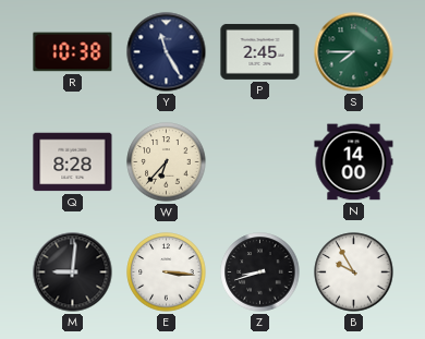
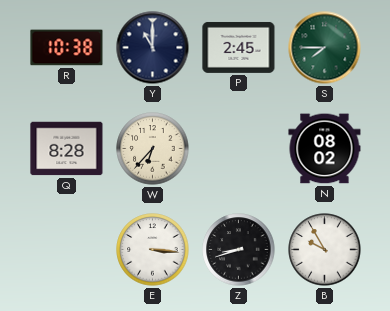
Y: 11:25 -> 11:00 (153, 48)
N: 14:00 -> 08:02 (325, 149)
M: 9:01 -> none (73, 273)
